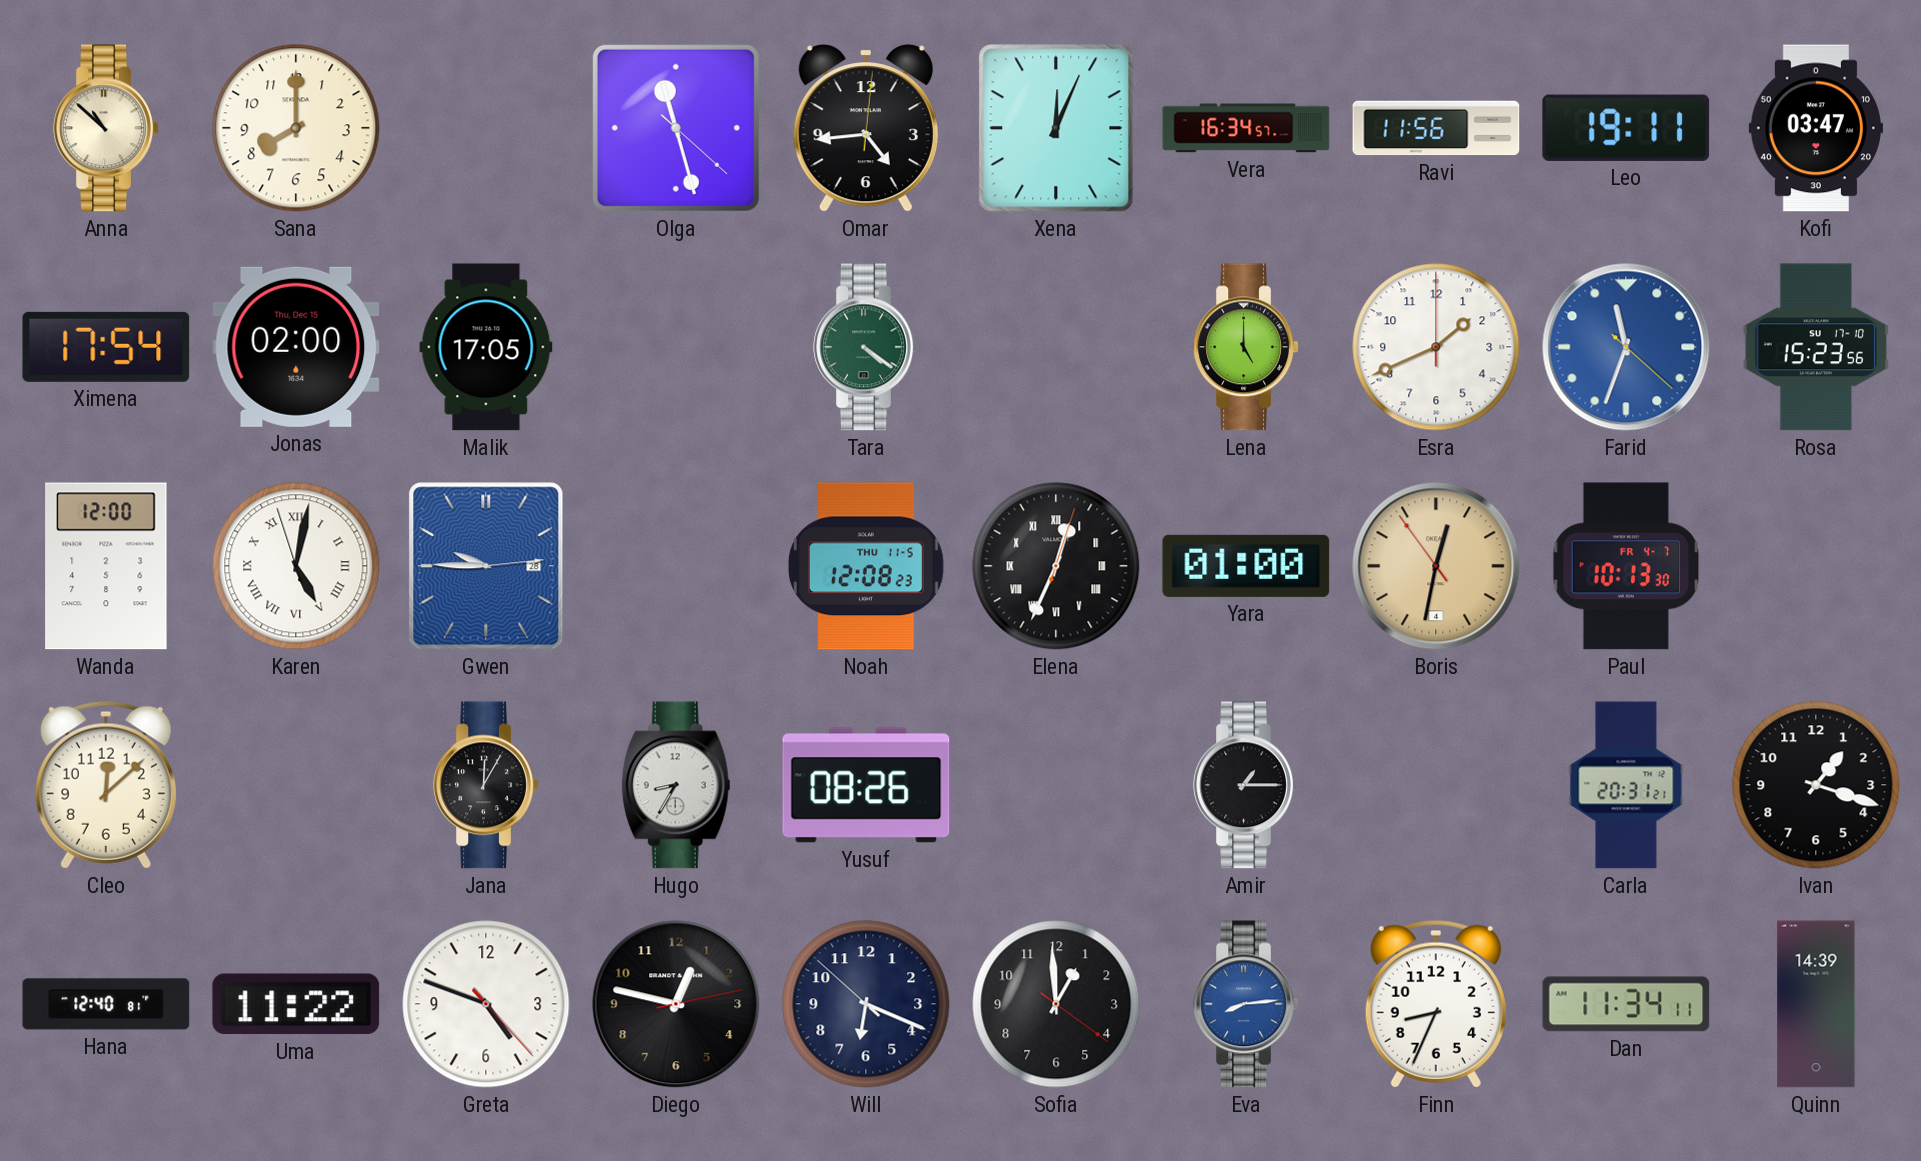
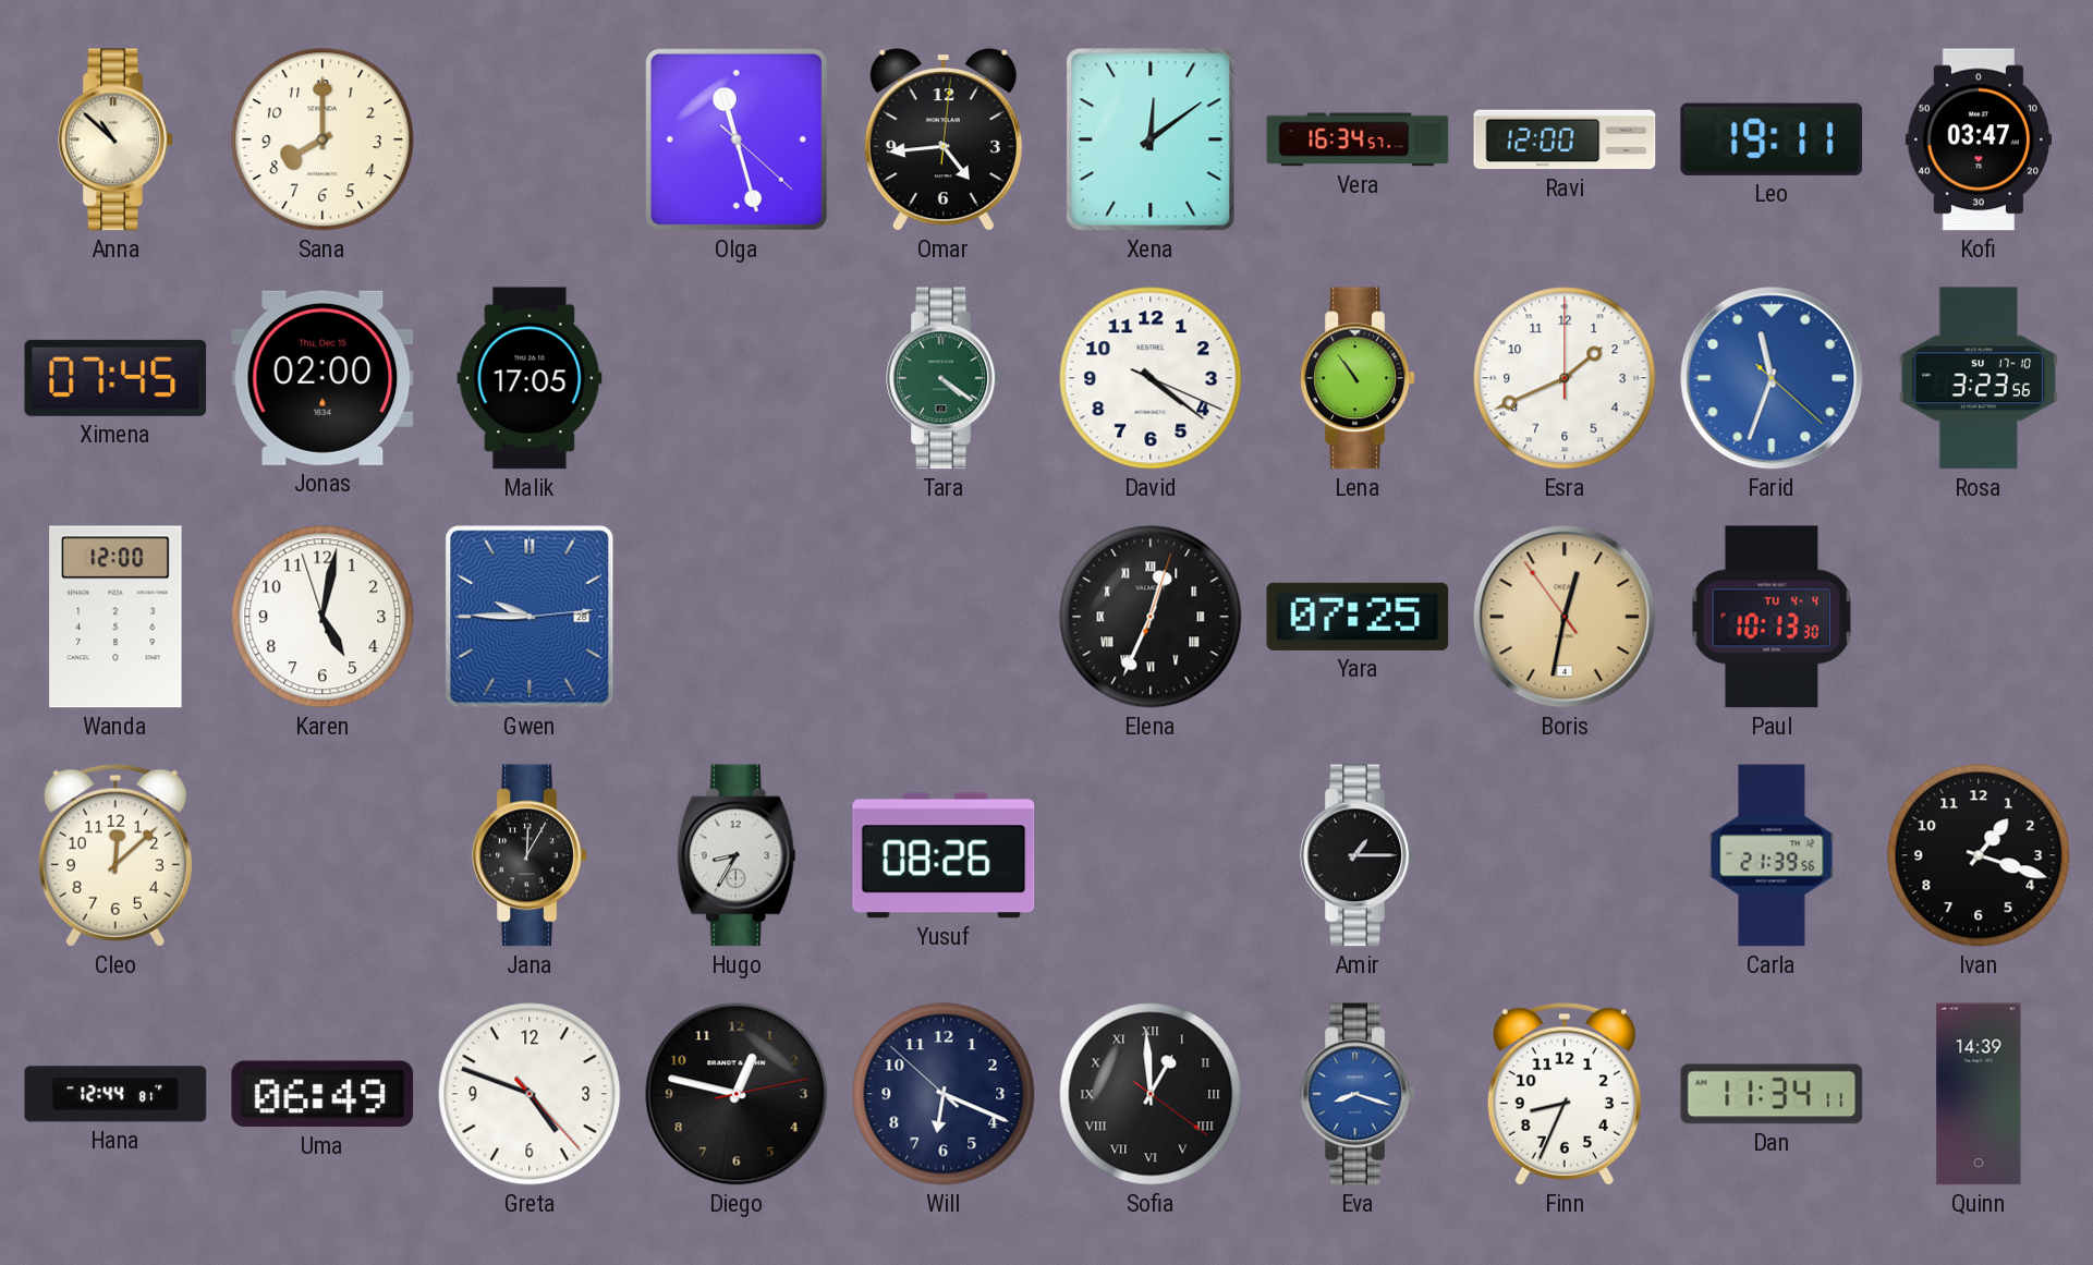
Xena: 12:04 -> 12:09 (1151, 139)
Ravi: 11:56 -> 12:00 (1565, 139)
Ximena: 17:54 -> 07:45 (115, 378)
David: none -> 4:21 (1151, 378)
Lena: 5:00 -> 10:54 (1358, 378)
Rosa: 15:23 -> 3:23 (1979, 378)
Karen numerals: Roman -> Arabic (323, 617)
Noah: 12:08 -> none (866, 566)
Yara: 01:00 -> 07:25 (1358, 617)
Paul date: FR 4-7 -> TU 4-4 (1772, 617)
Carla: 20:31 -> 21:39 (1772, 855)
Hana: 12:40 -> 12:44 (115, 1094)
Uma: 11:22 -> 06:49 (323, 1094)
Sofia numerals: Arabic -> Roman (1151, 1094)
Eva: 8:14 -> 8:18 (1358, 1094)
